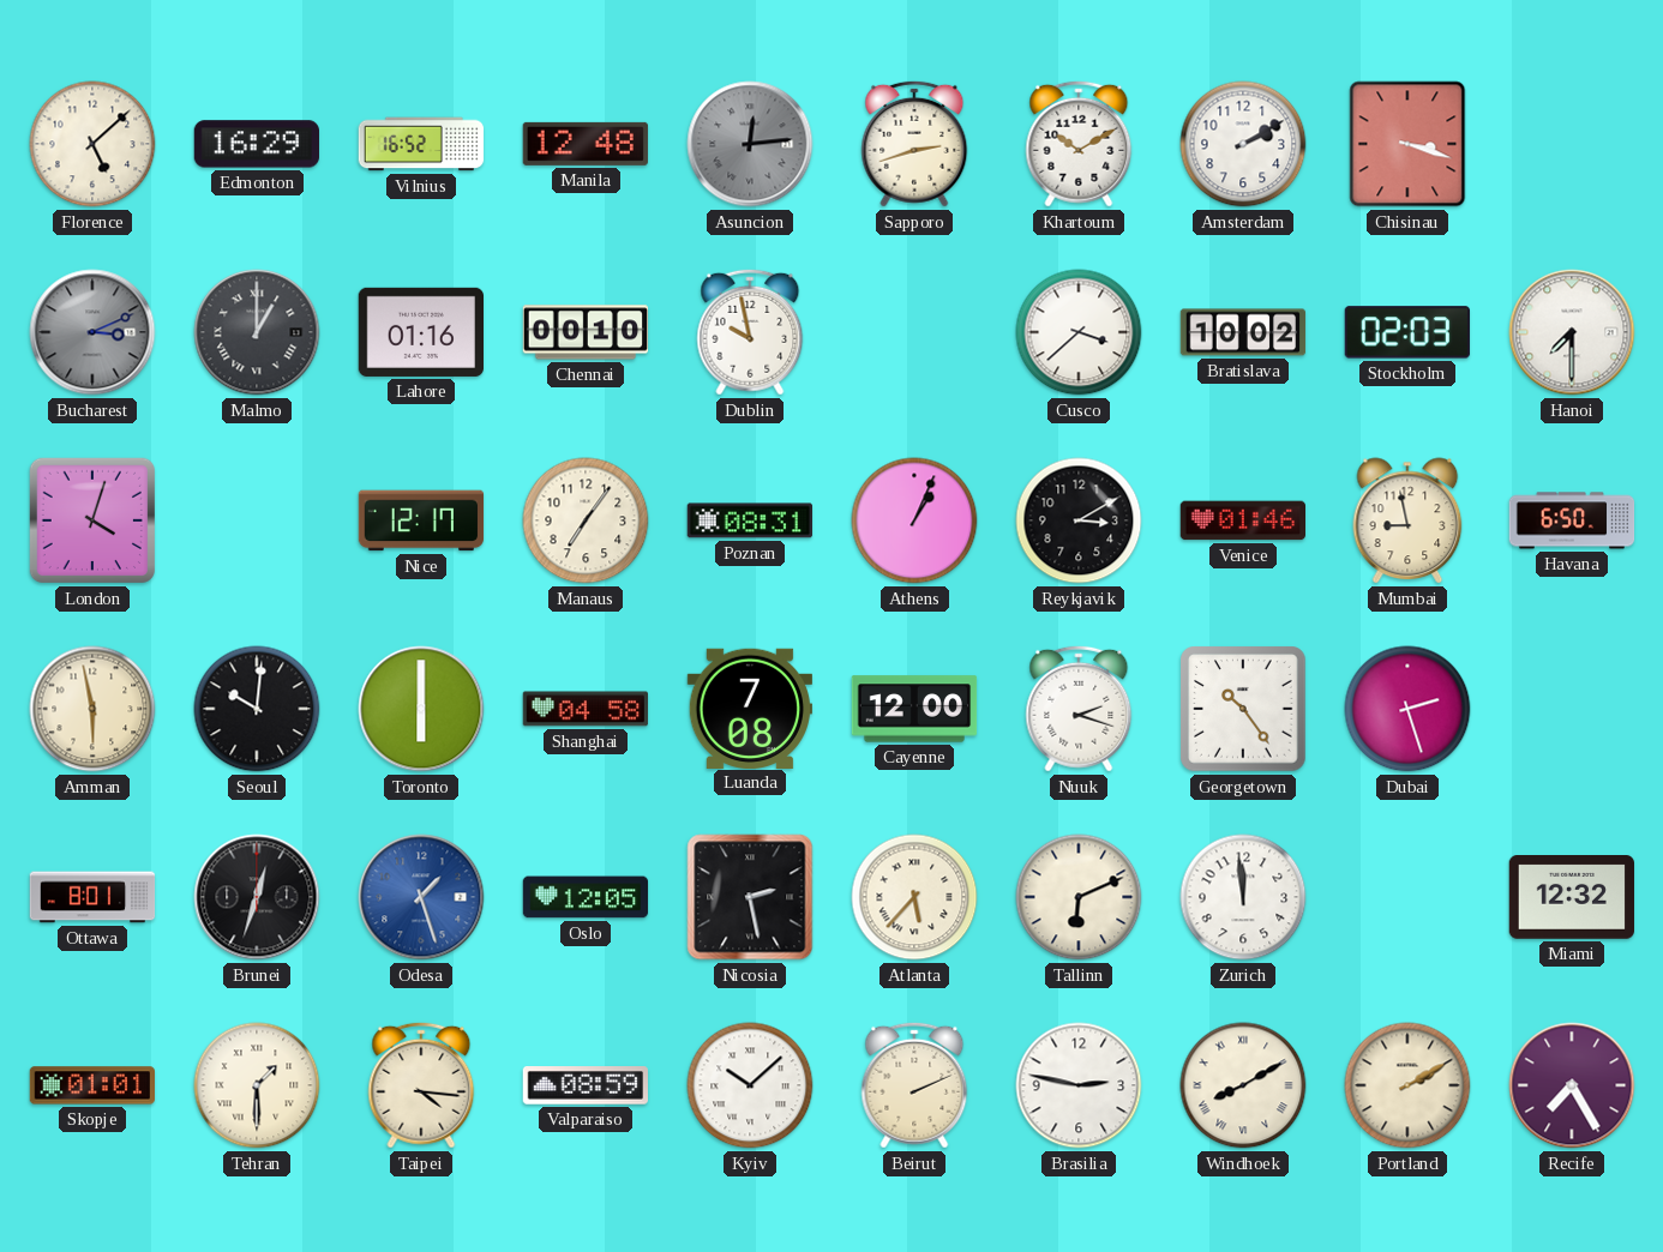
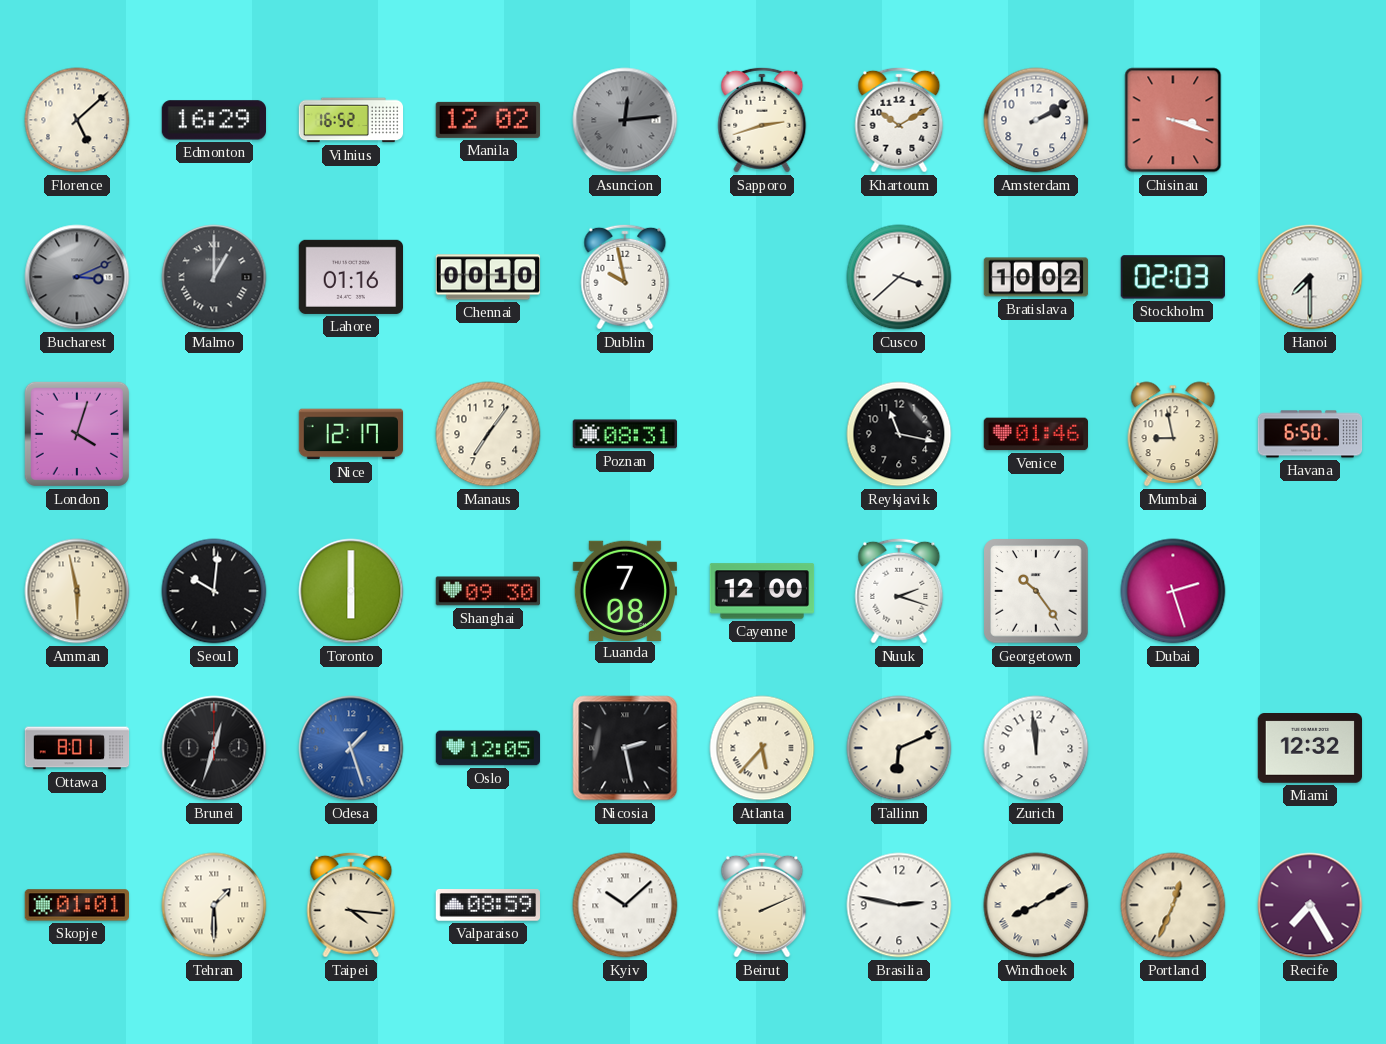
Manila: 12:48 -> 12:02 (487, 120)
Athens: 1:04 -> none (914, 520)
Reykjavik: 3:10 -> 11:17 (899, 434)
Shanghai: 04:58 -> 09:30 (487, 591)
Portland: 2:10 -> 12:34 (1173, 905)
